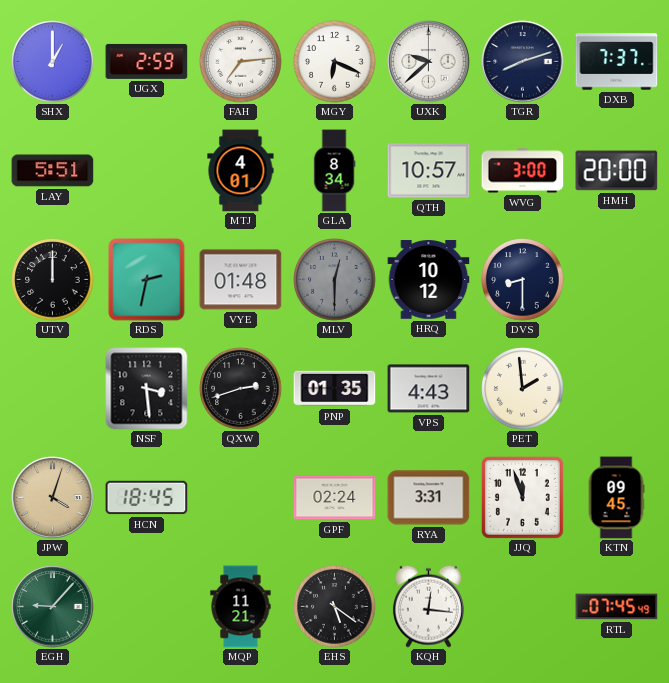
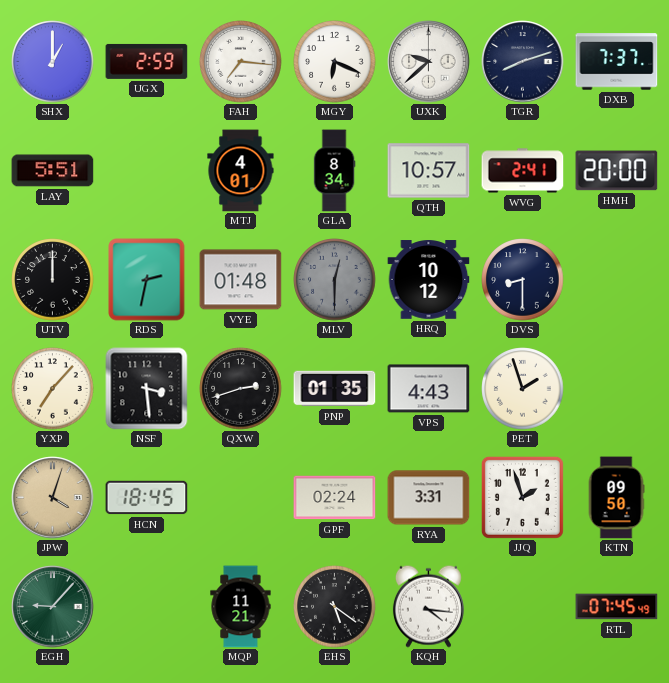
FAH: 7:14 -> 7:16 (241, 62)
WVG: 3:00 -> 2:41 (523, 171)
YXP: none -> 7:07 (53, 389)
PET: 1:59 -> 1:57 (523, 389)
JJQ: 11:57 -> 1:57 (522, 497)
KTN: 09:45 -> 09:50 (616, 498)
KQH: 12:16 -> 4:16 (428, 606)
